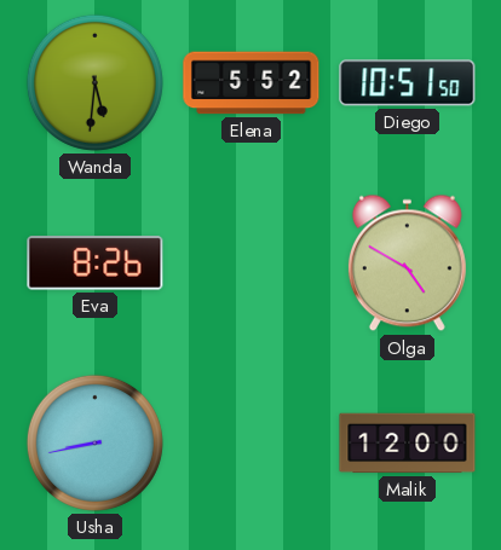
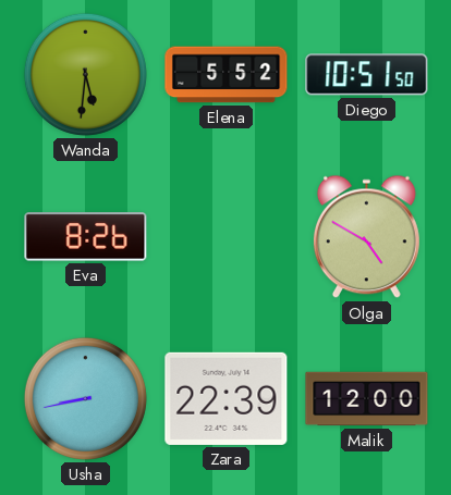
Zara: none -> 22:39 (227, 398)
